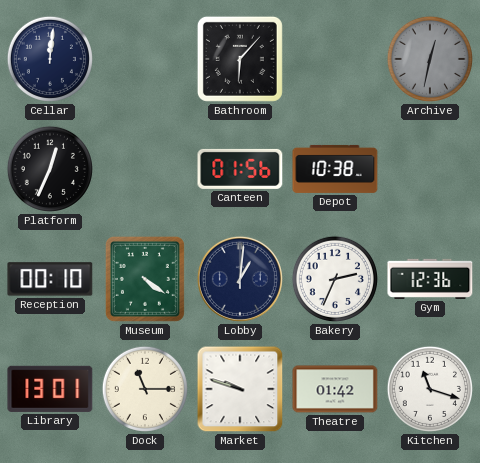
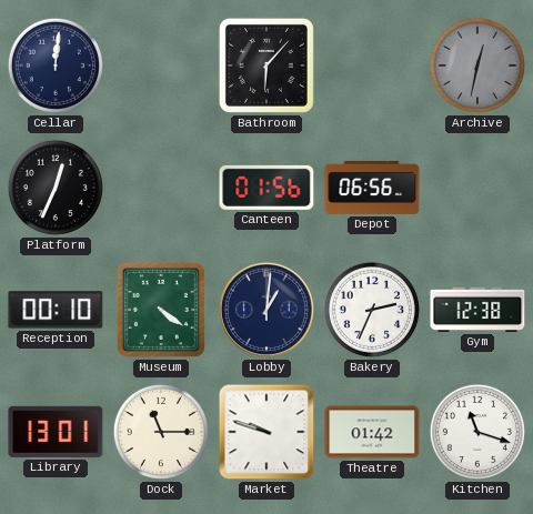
Depot: 10:38 -> 06:56 (372, 188)
Gym: 12:36 -> 12:38 (477, 310)
